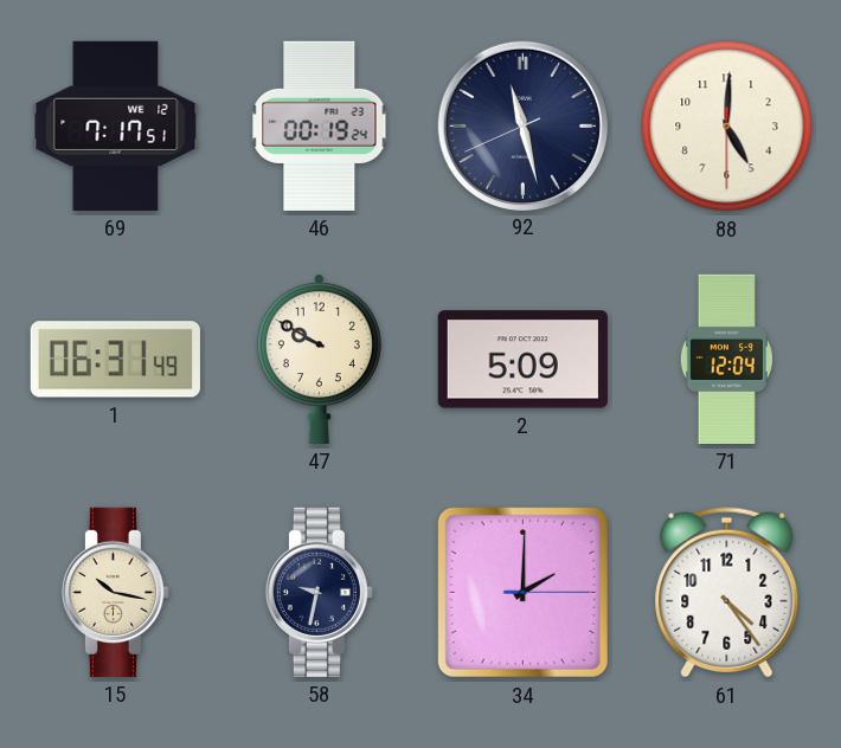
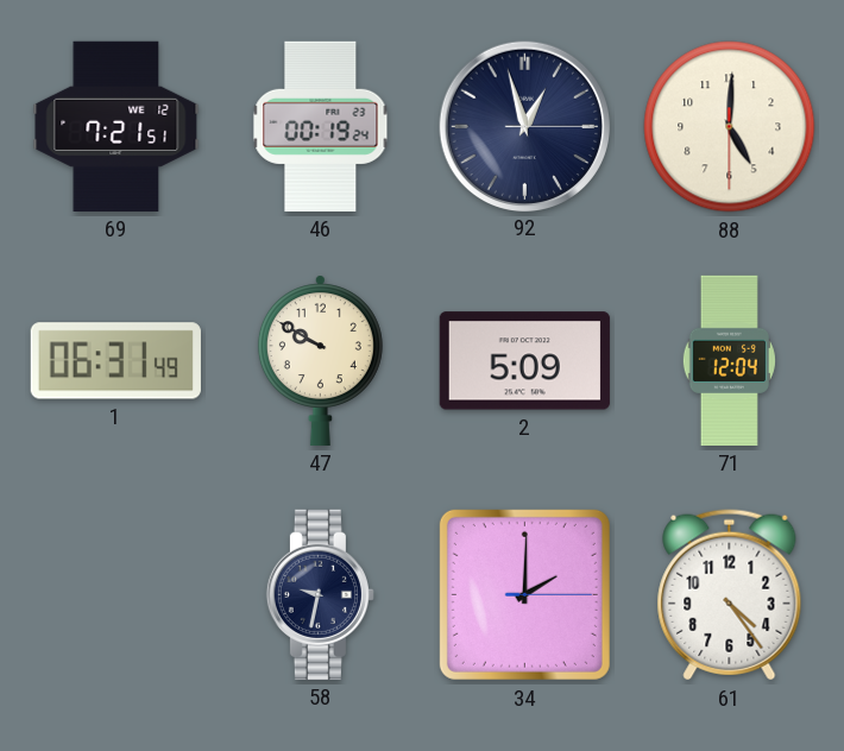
69: 7:17 -> 7:21 (116, 126)
92: 11:27 -> 12:57 (524, 126)
15: 10:17 -> none (115, 592)
